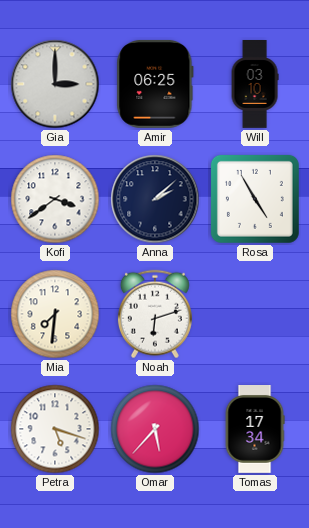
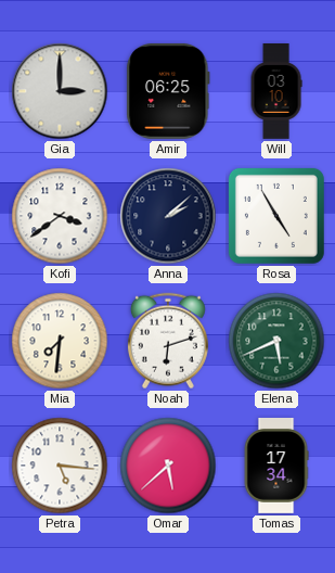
Elena: none -> 5:41 (276, 341)
Petra: 5:18 -> 5:16 (60, 466)
Omar: 5:37 -> 5:38 (168, 466)
